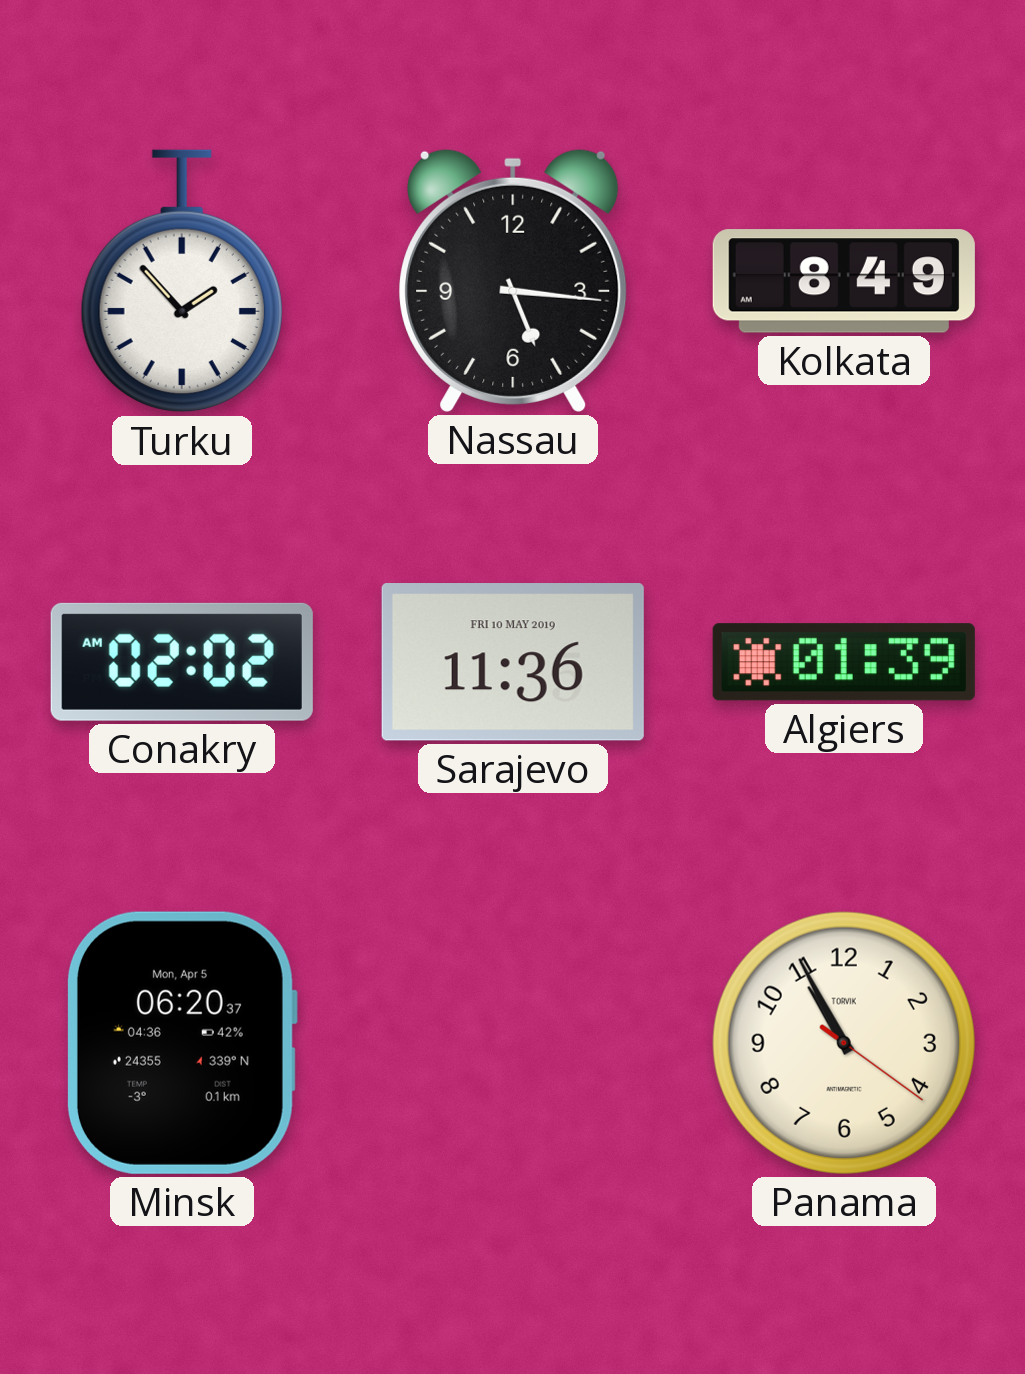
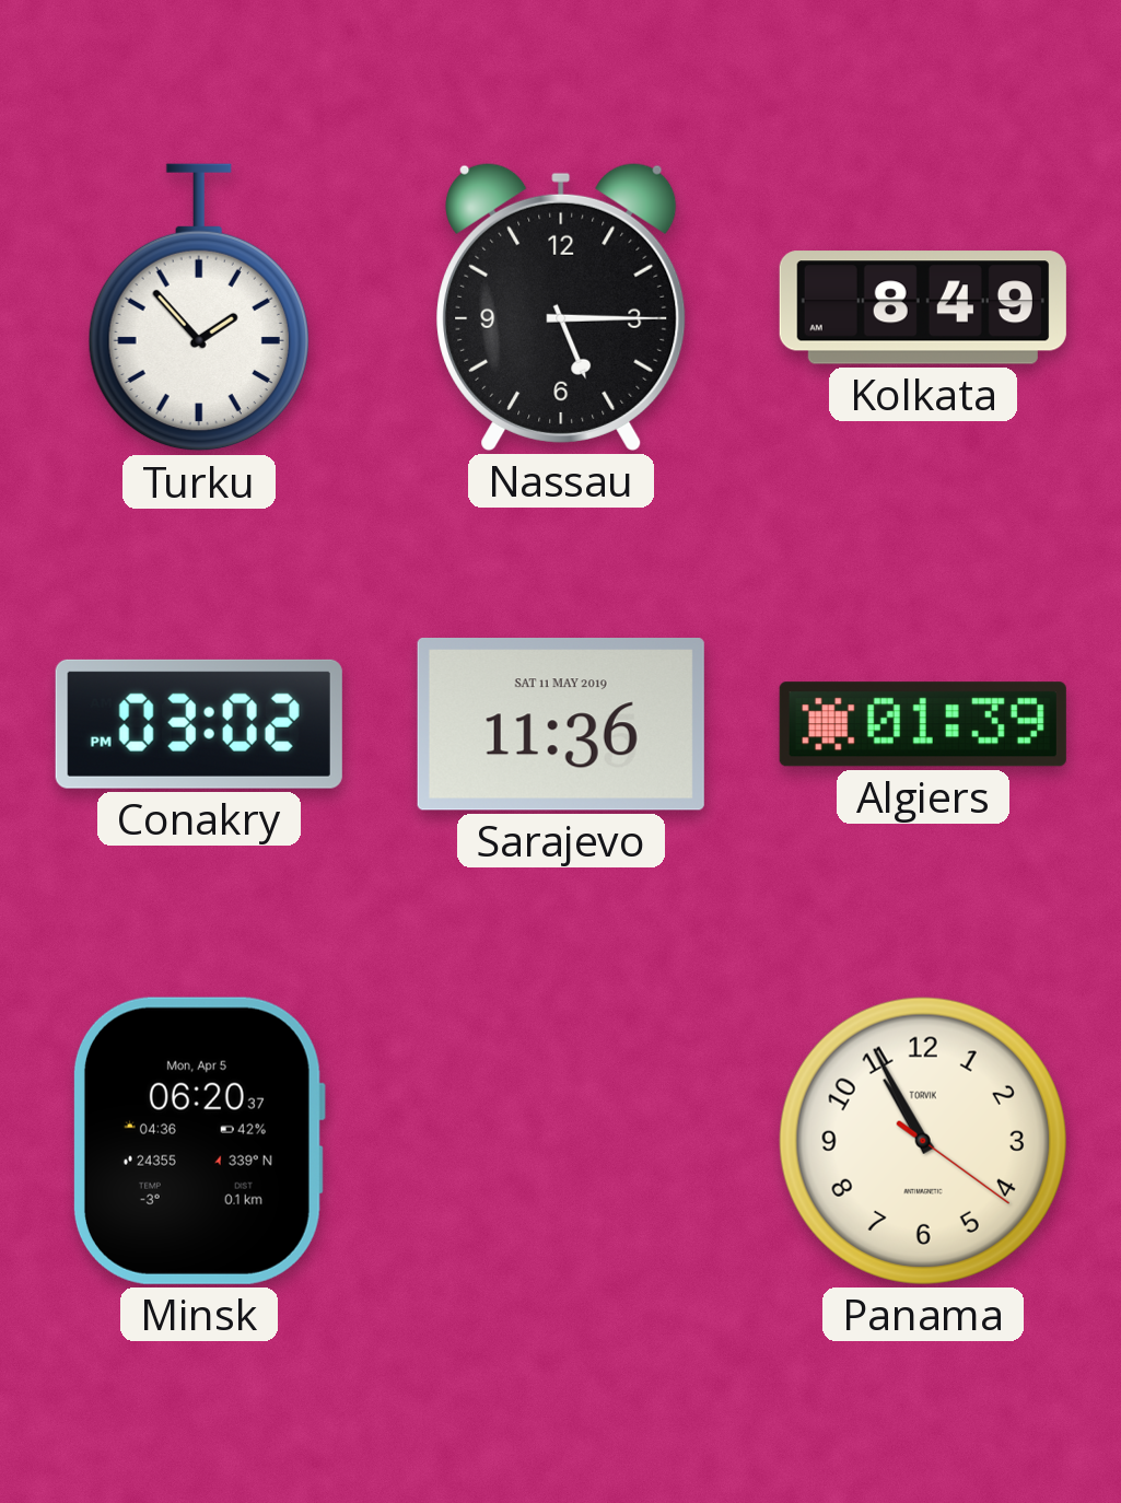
Nassau: 5:16 -> 5:15 (561, 306)
Conakry: 02:02 -> 03:02 (199, 724)
Sarajevo date: FRI 10 MAY 2019 -> SAT 11 MAY 2019 (561, 725)
